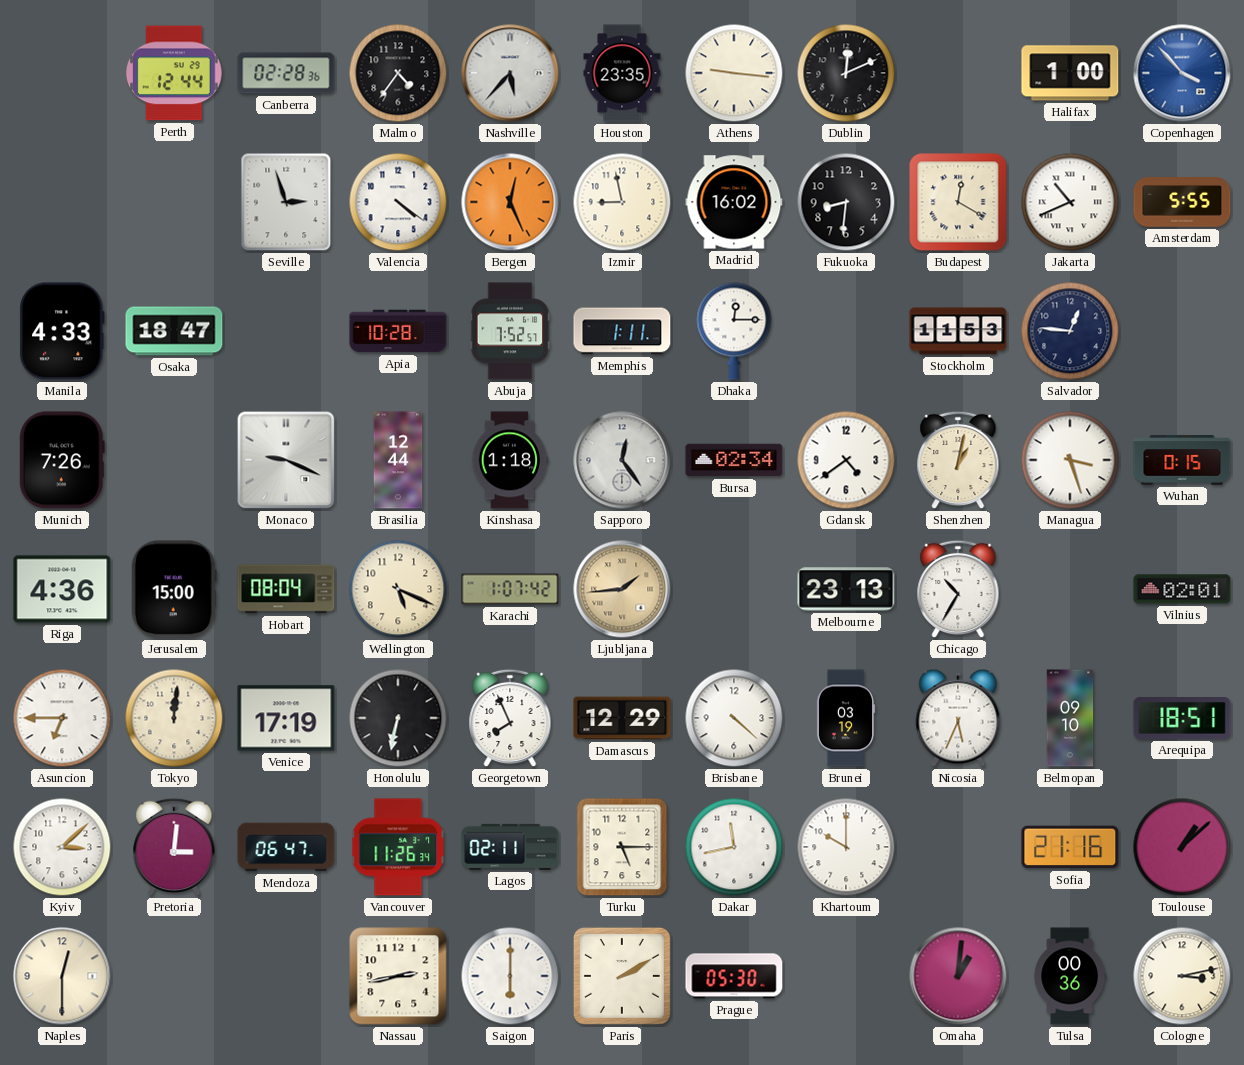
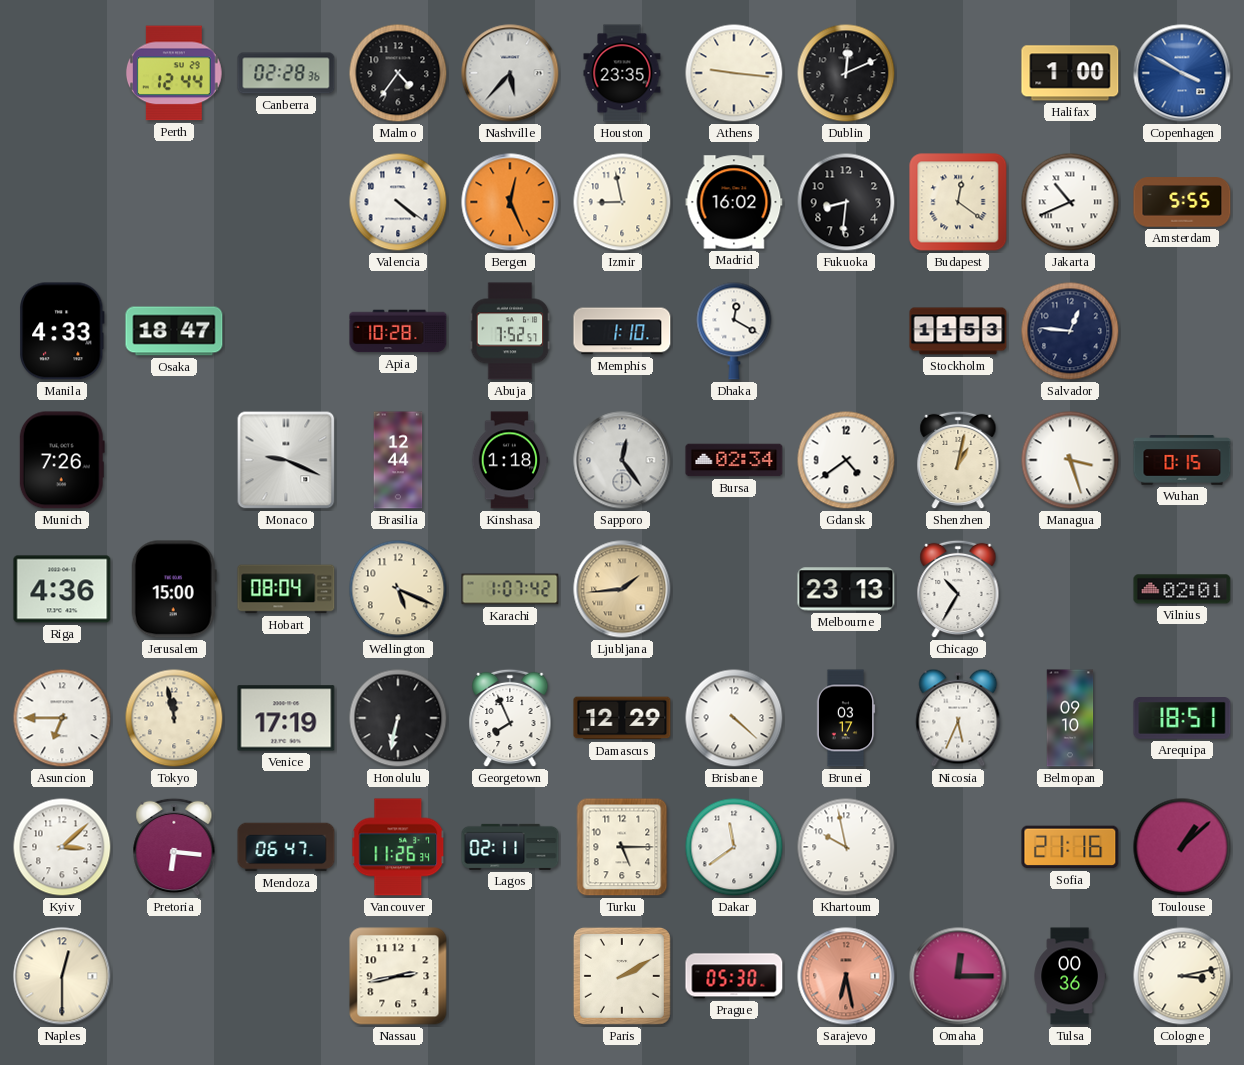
Copenhagen: 3:53 -> 3:50 (1182, 73)
Seville: 2:57 -> none (286, 202)
Budapest: 12:20 -> 12:21 (958, 202)
Memphis: 1:11 -> 1:10 (622, 331)
Dhaka: 12:15 -> 12:20 (734, 331)
Tokyo: 12:01 -> 11:58 (174, 718)
Brunei: 03:19 -> 03:17 (846, 718)
Pretoria: 3:01 -> 6:16 (174, 847)
Dakar: 11:43 -> 11:39 (734, 847)
Khartoum: 10:00 -> 9:58 (846, 847)
Saigon: 6:00 -> none (510, 976)
Sarajevo: none -> 6:28 (846, 976)
Omaha: 1:01 -> 12:15 (958, 976)
